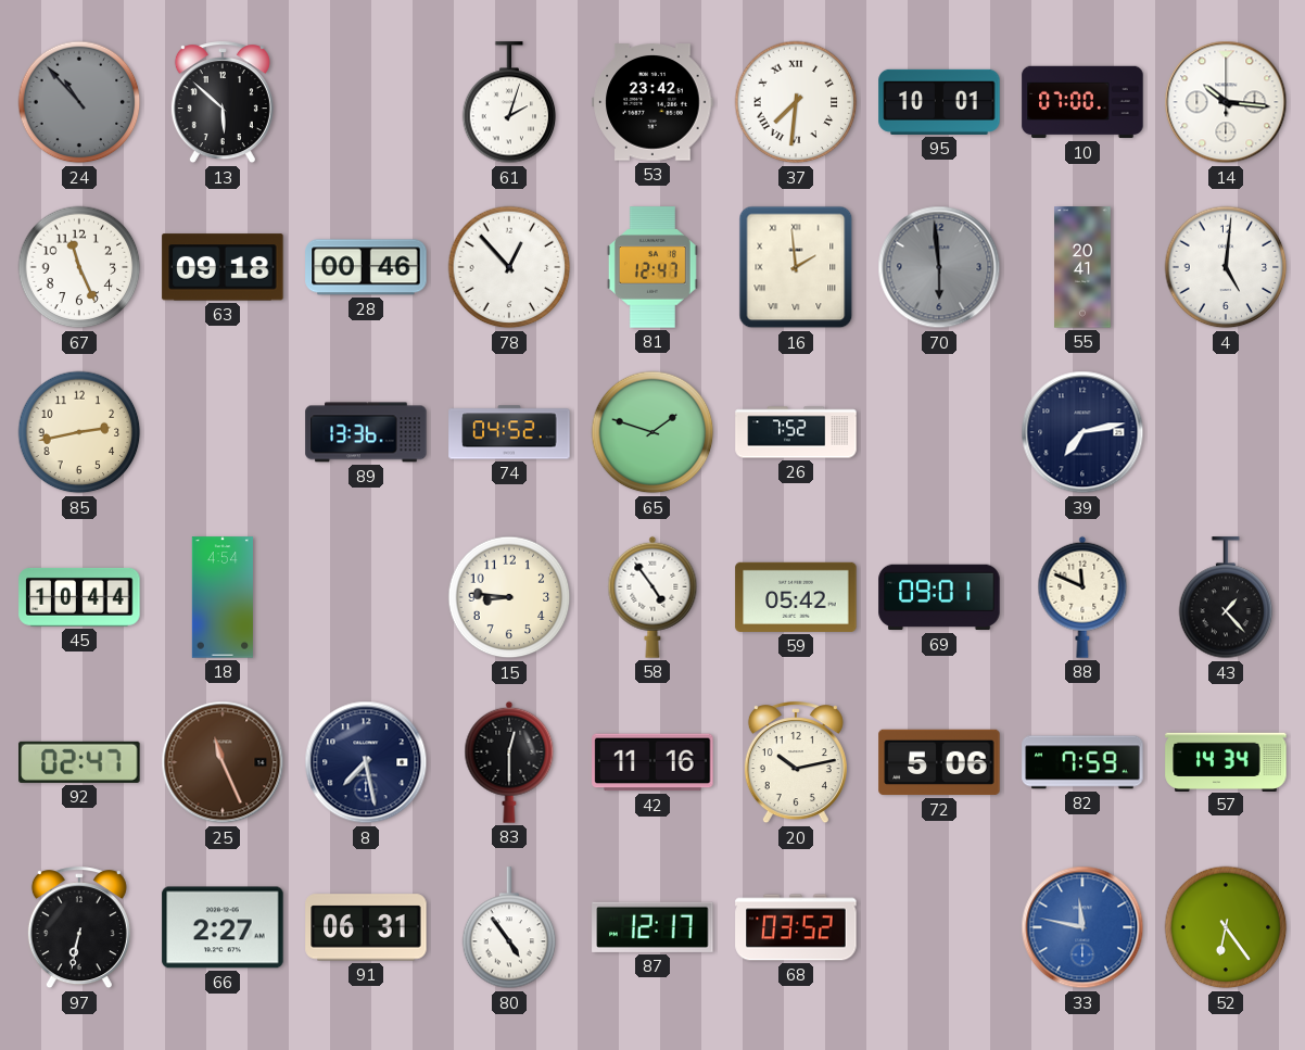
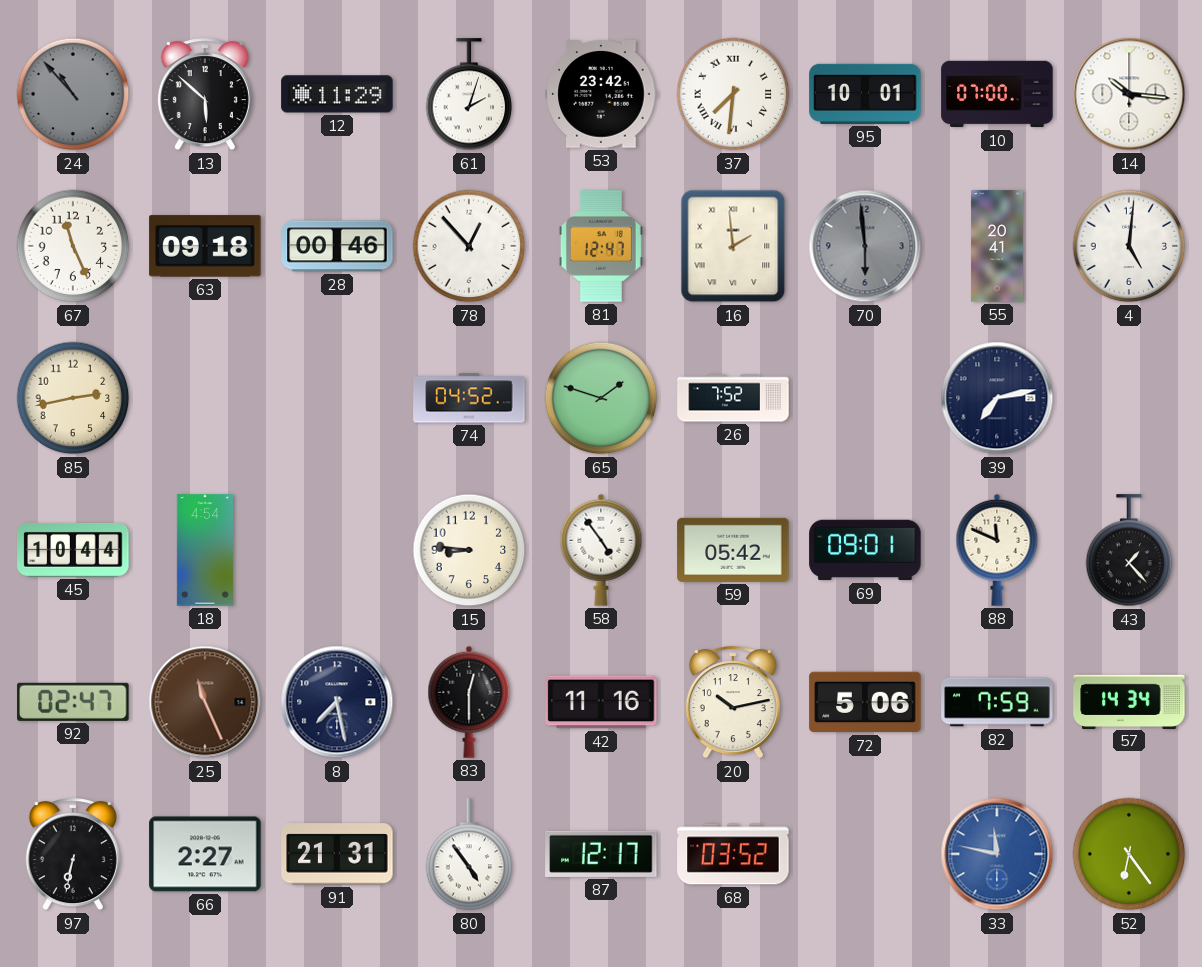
12: none -> 11:29 (337, 94)
89: 13:36 -> none (366, 432)
91: 06:31 -> 21:31 (337, 854)
